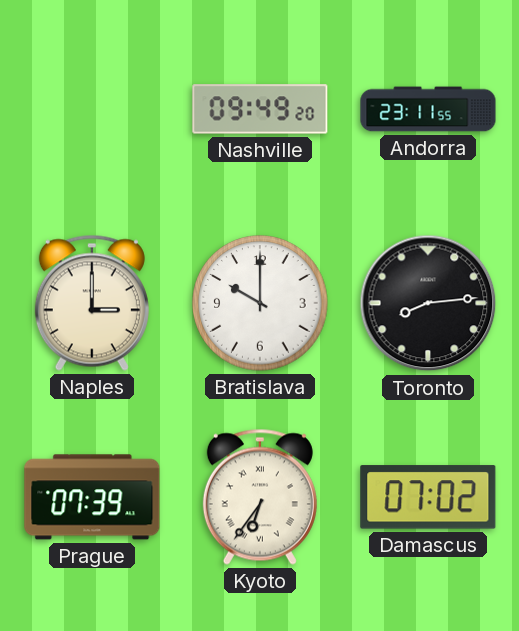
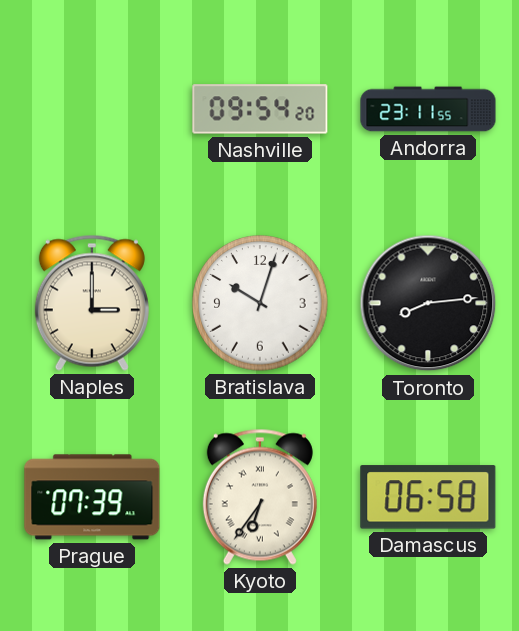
Nashville: 09:49 -> 09:54 (260, 109)
Bratislava: 10:00 -> 10:03 (260, 303)
Damascus: 07:02 -> 06:58 (428, 497)
